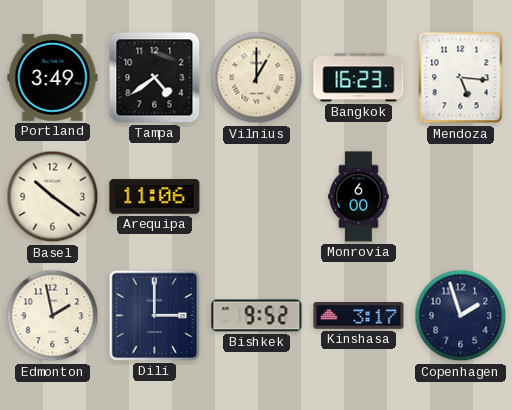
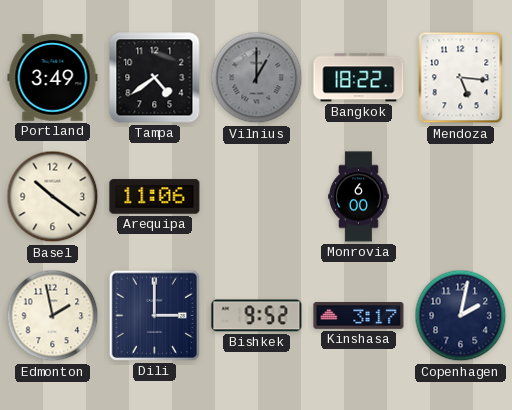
Vilnius dial: cream -> grey (257, 78)
Bangkok: 16:23 -> 18:22 (359, 78)
Copenhagen: 1:57 -> 2:02 (461, 316)
